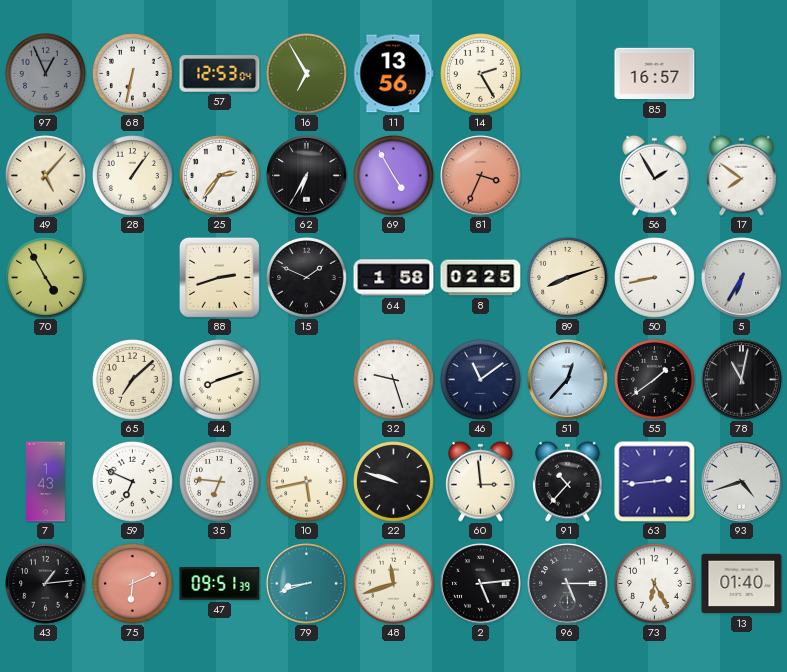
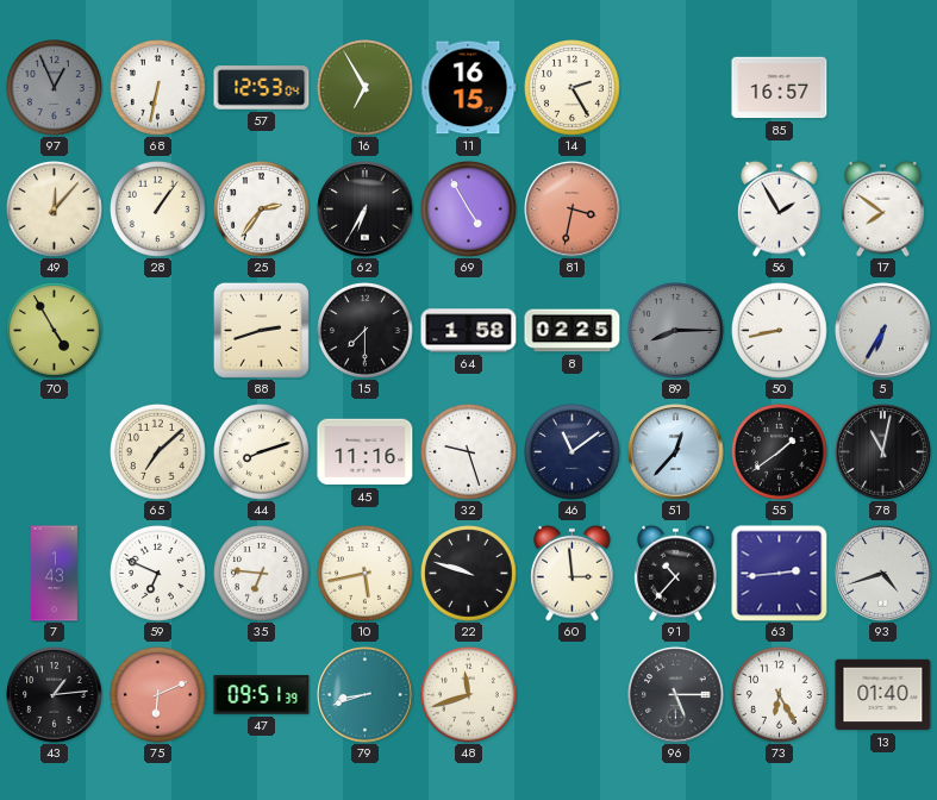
11: 13:56 -> 16:15 (469, 88)
49: 5:07 -> 12:07 (55, 210)
81: 3:34 -> 3:32 (573, 210)
15: 1:49 -> 7:30 (366, 331)
89: 8:12 -> 8:15 (676, 331)
89 dial: cream -> grey (676, 331)
45: none -> 11:16 (366, 452)
2: 5:14 -> none (481, 584)
